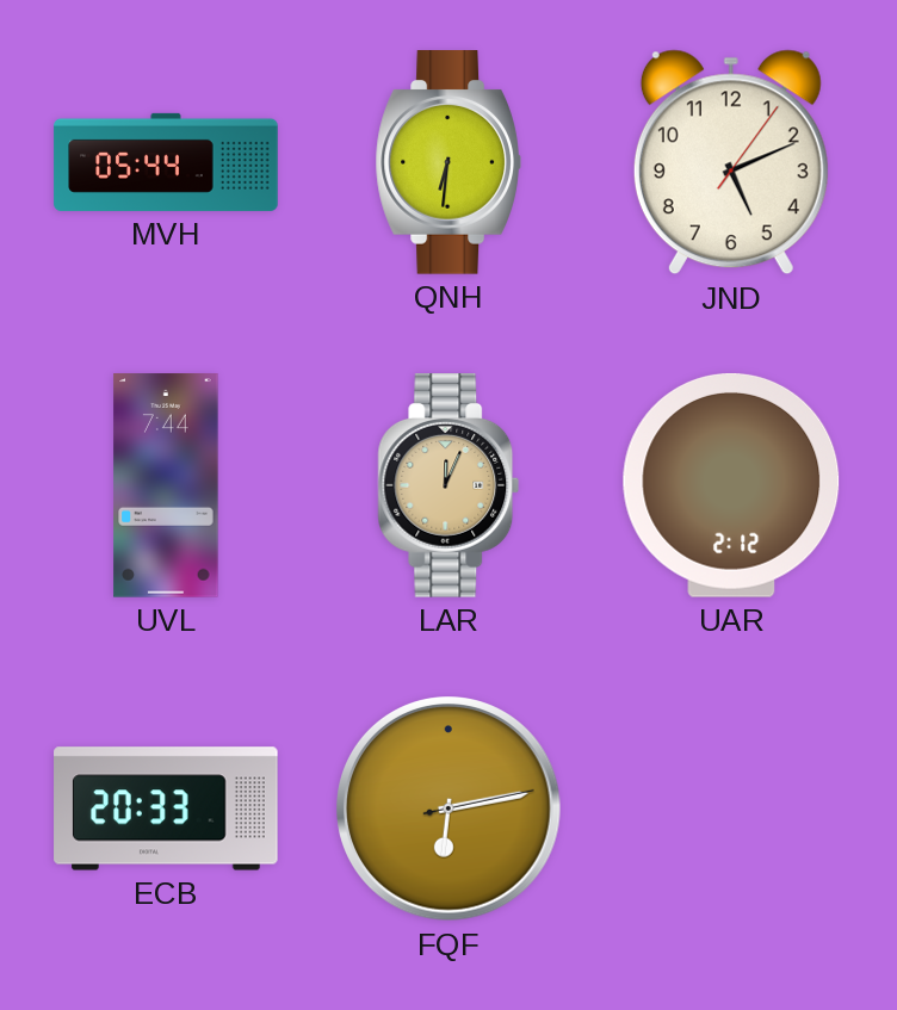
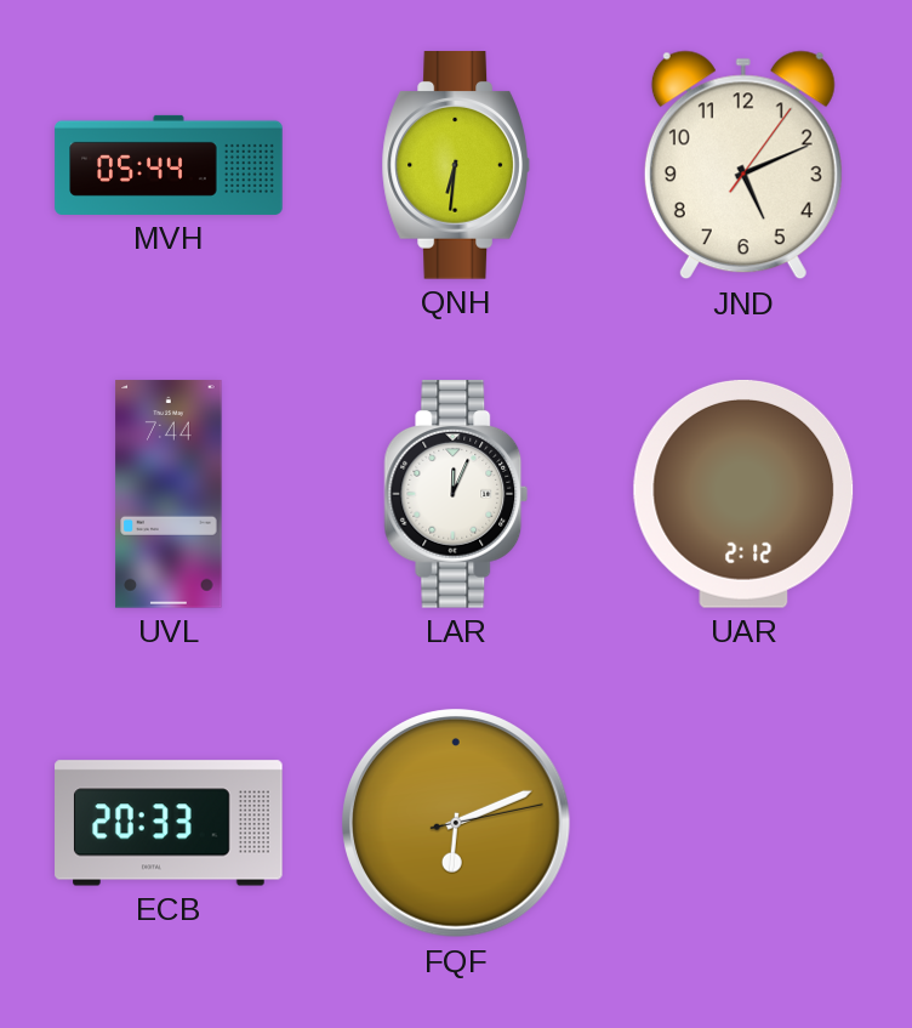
LAR dial: champagne -> white (456, 495)
FQF: 6:13 -> 6:11 (456, 823)
